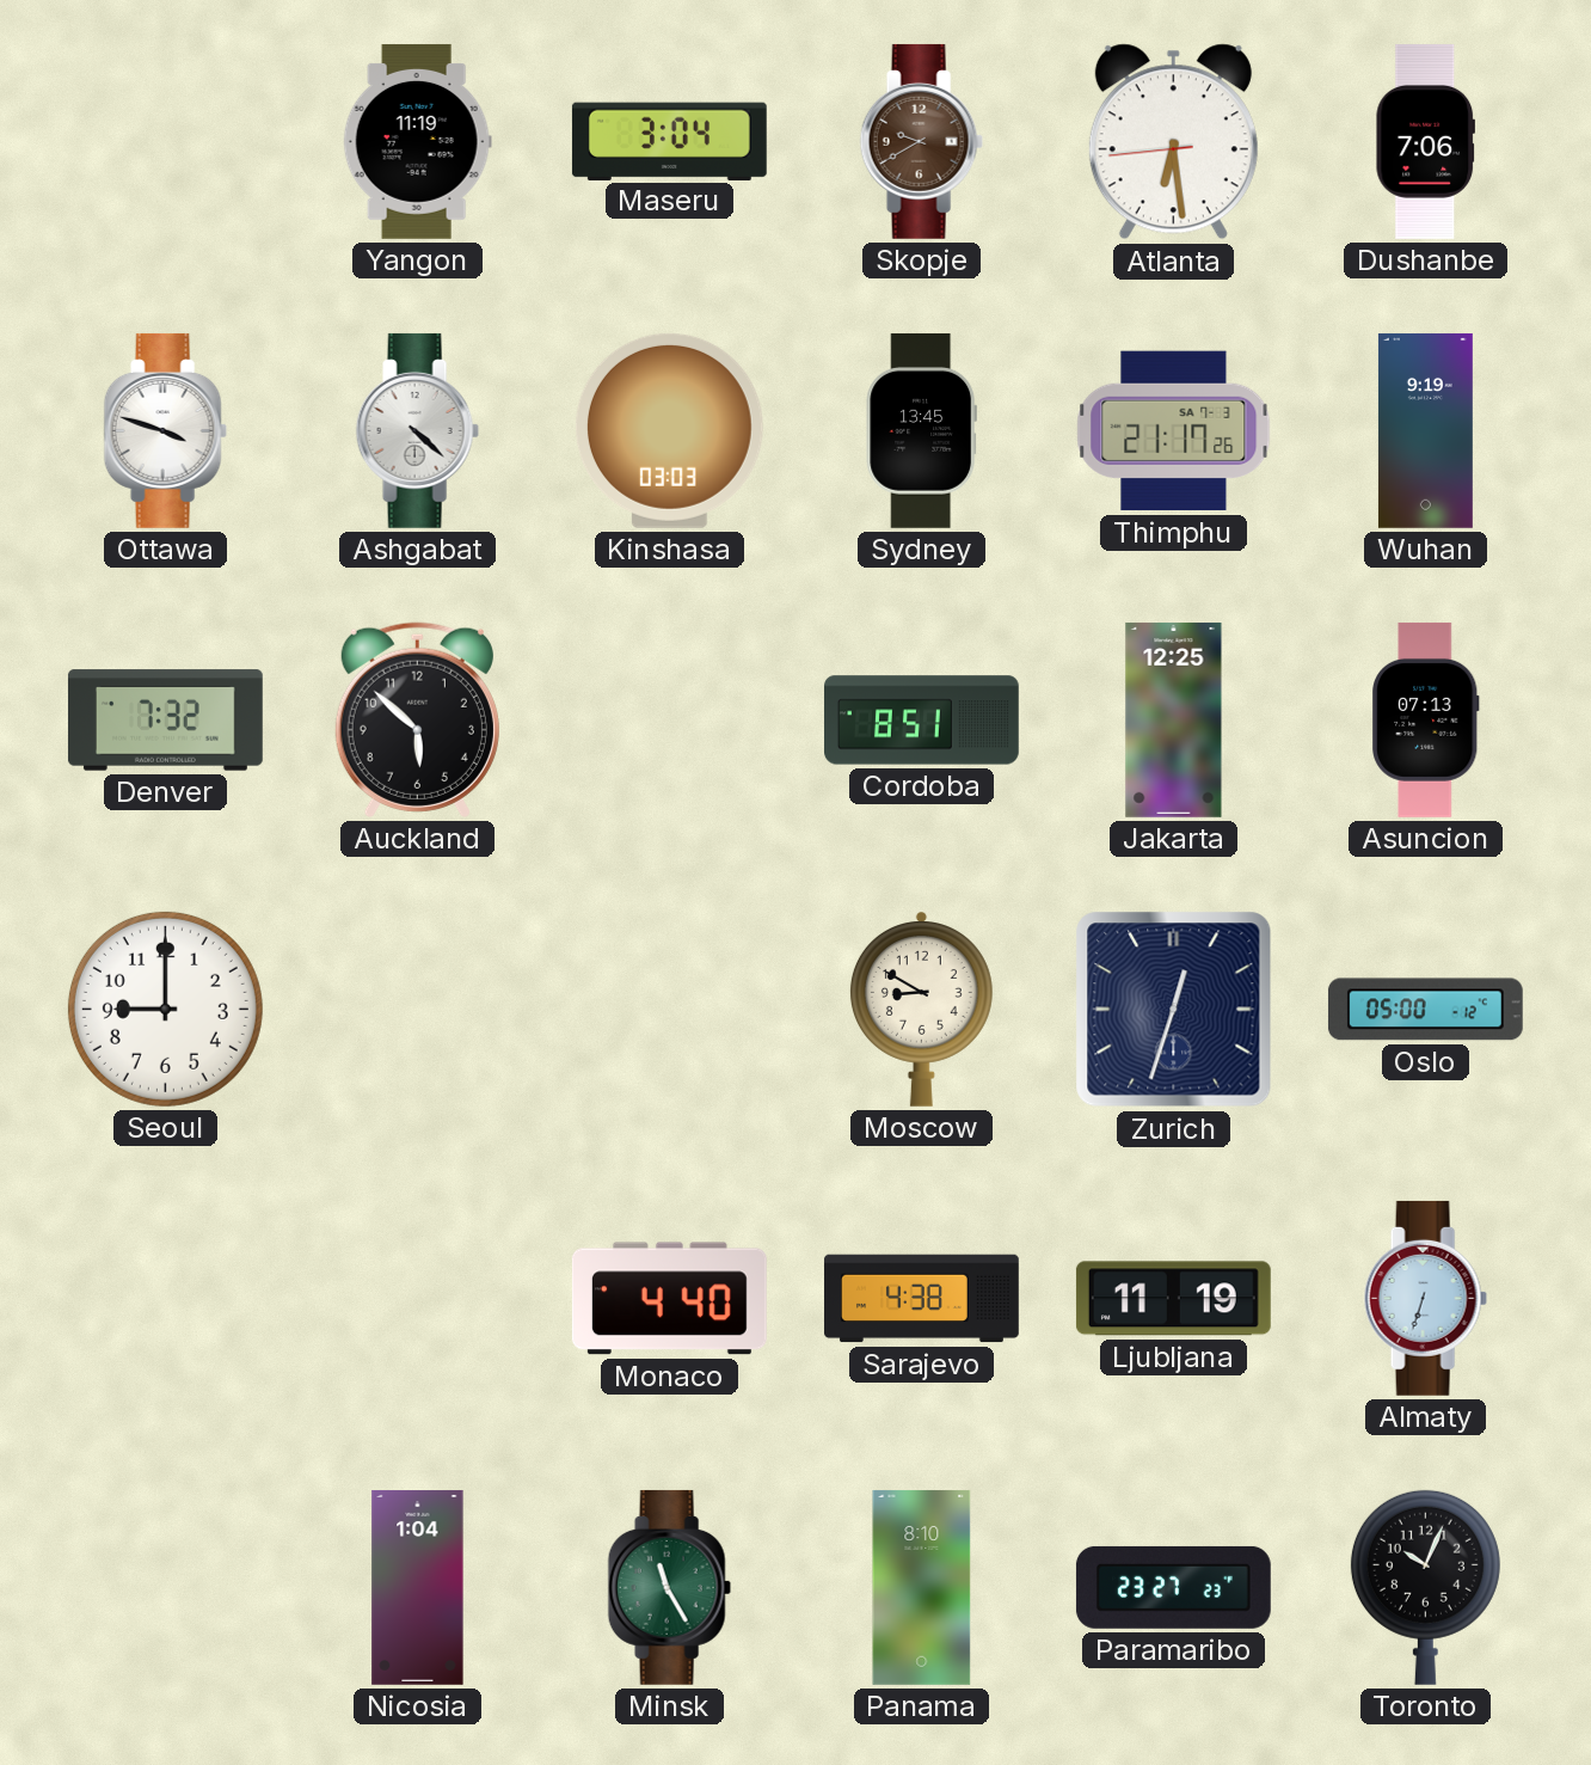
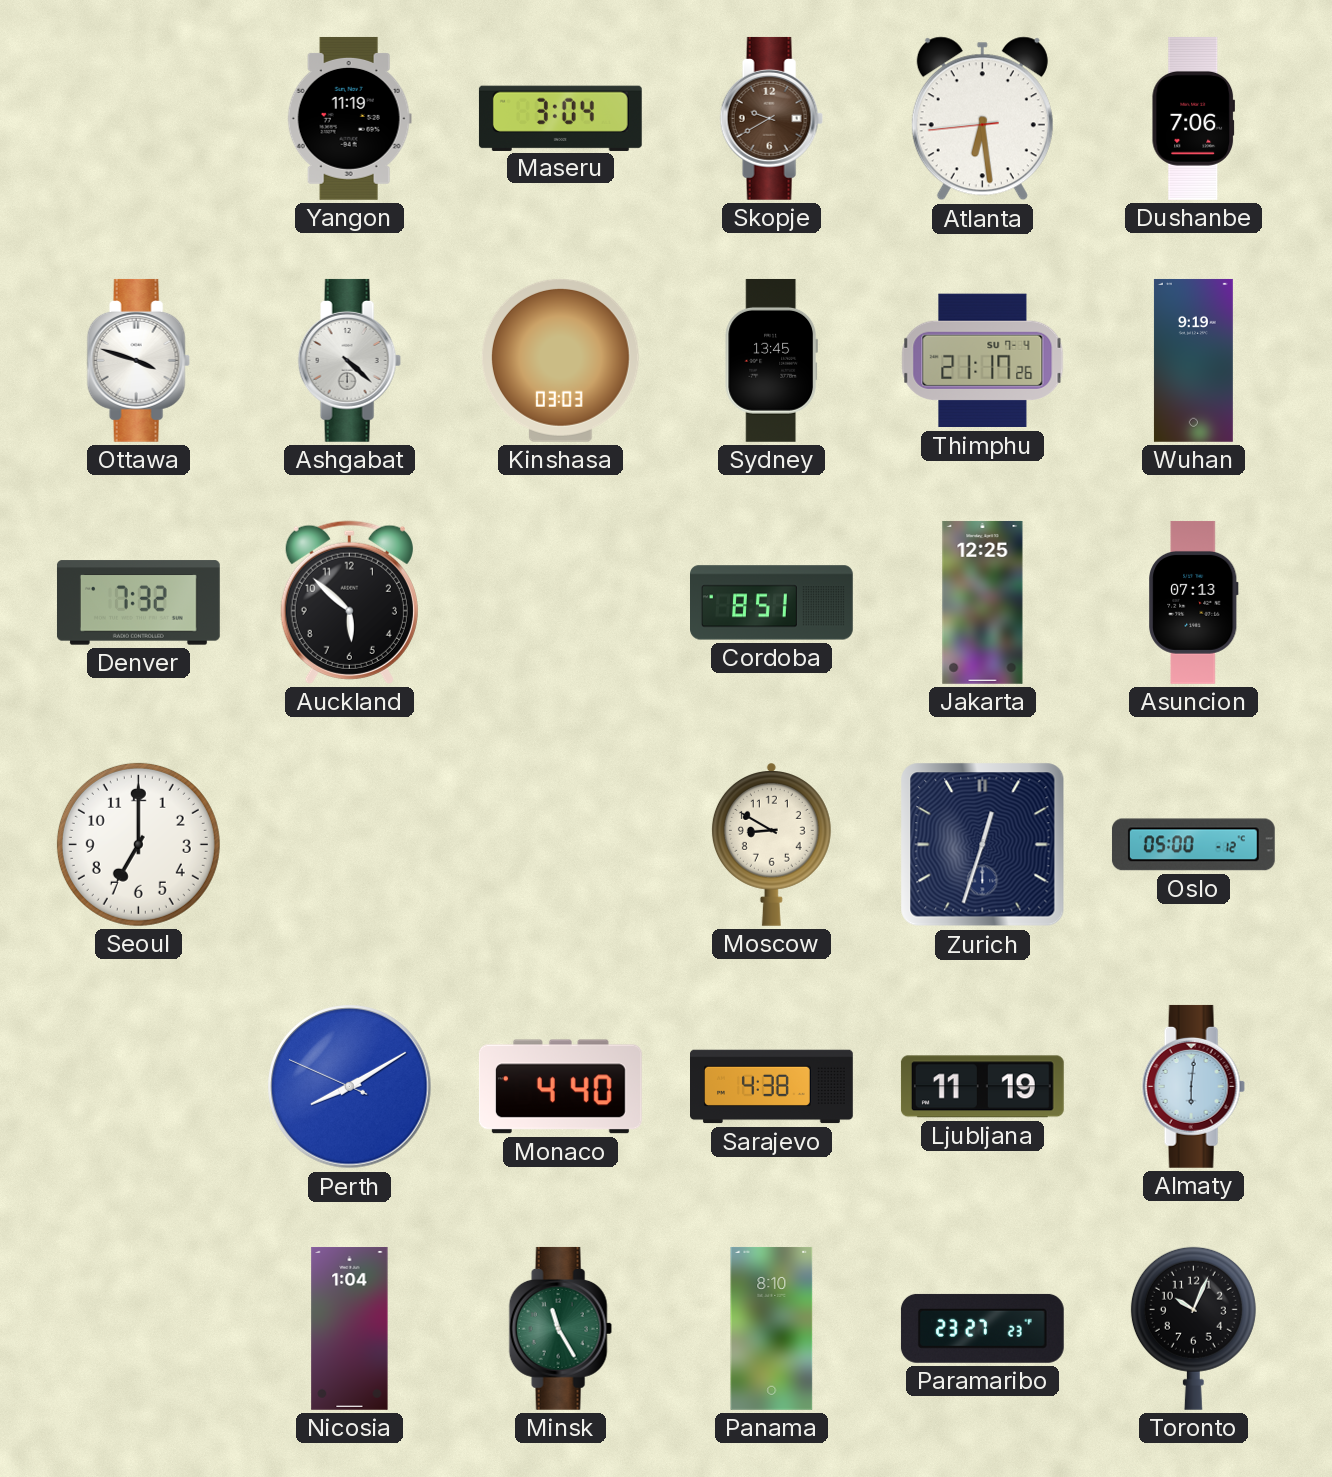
Thimphu date: SA 7-3 -> SU 7-4 (983, 361)
Seoul: 9:00 -> 7:00 (138, 844)
Perth: none -> 8:09 (350, 1087)
Almaty: 6:33 -> 6:01 (1193, 1086)
